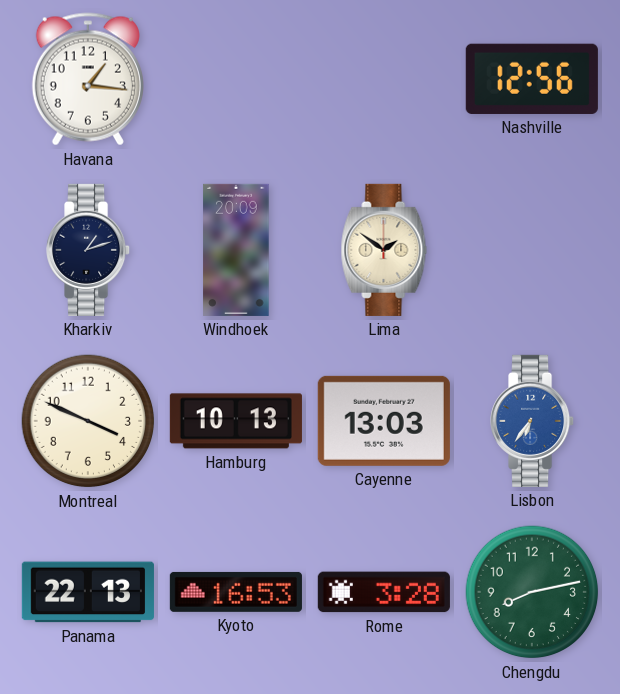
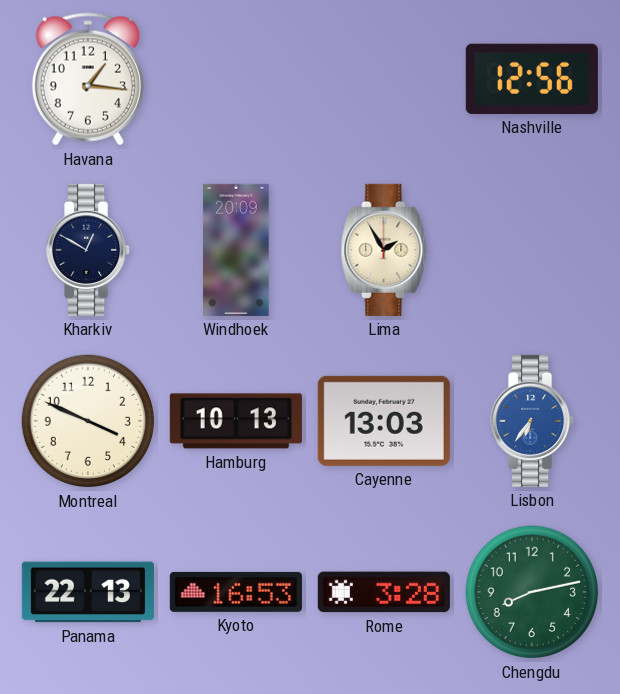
Kharkiv: 1:12 -> 12:50 (89, 250)
Lima: 1:51 -> 1:55 (384, 250)
